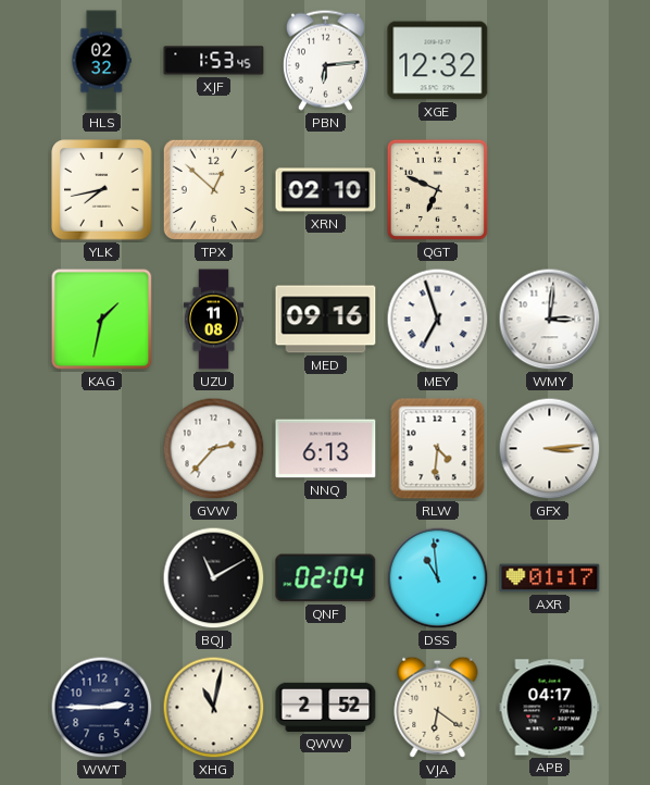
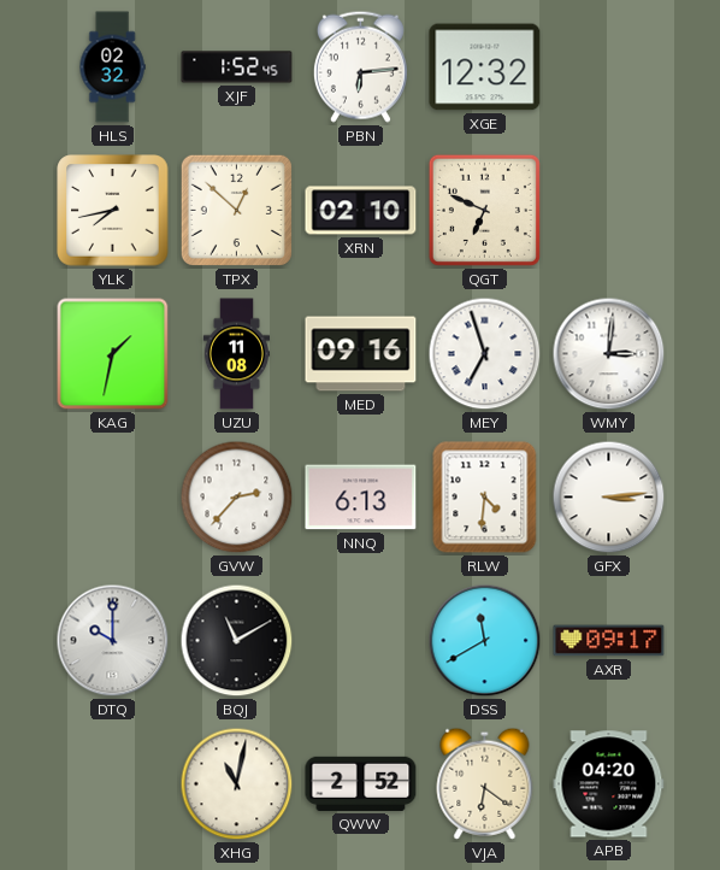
XJF: 1:53 -> 1:52 (237, 67)
DTQ: none -> 10:00 (113, 641)
QNF: 02:04 -> none (326, 578)
DSS: 10:59 -> 11:40 (485, 641)
AXR: 01:17 -> 09:17 (609, 641)
WWT: 2:45 -> none (102, 708)
APB: 04:17 -> 04:20 (609, 784)
